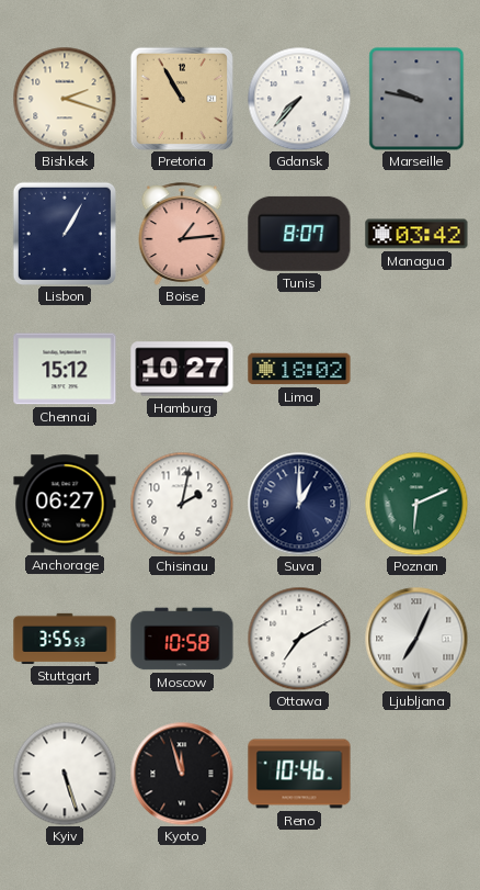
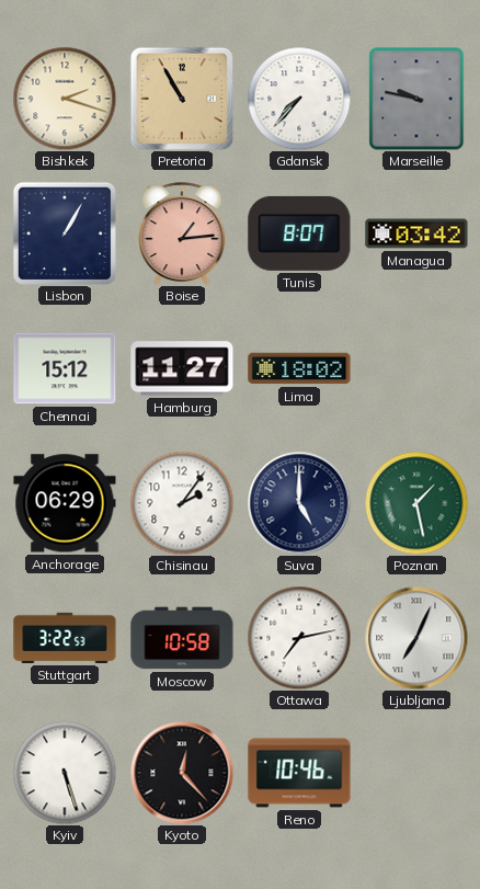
Hamburg: 10:27 -> 11:27 (182, 368)
Anchorage: 06:27 -> 06:29 (65, 503)
Chisinau: 2:02 -> 2:06 (182, 503)
Suva: 1:00 -> 5:00 (299, 503)
Poznan: 6:11 -> 1:28 (416, 503)
Stuttgart: 3:55 -> 3:22 (65, 638)
Ottawa: 7:10 -> 7:13 (299, 638)
Kyoto: 11:57 -> 12:23 (182, 773)
